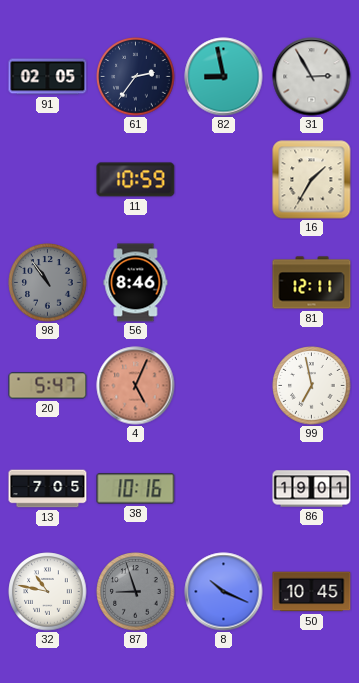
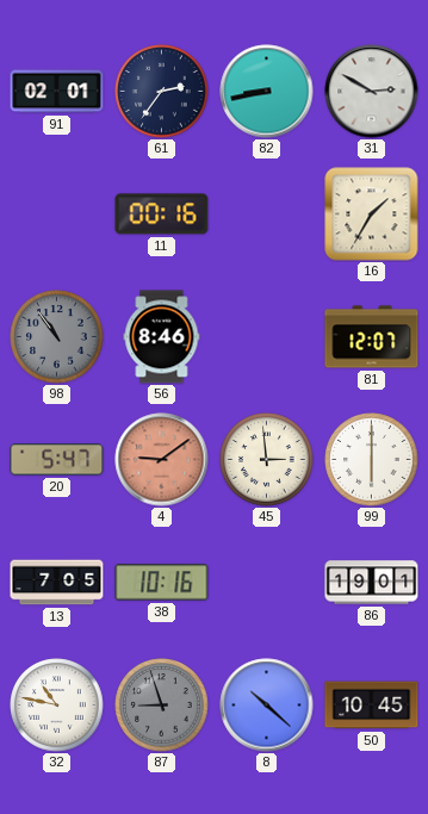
91: 02:05 -> 02:01 (57, 92)
82: 8:58 -> 8:43 (267, 92)
31: 2:55 -> 2:50 (372, 92)
11: 10:59 -> 00:16 (162, 215)
81: 12:11 -> 12:07 (372, 337)
4: 5:04 -> 9:09 (162, 460)
45: none -> 2:59 (267, 460)
99: 6:58 -> 6:00 (372, 460)
8: 10:19 -> 10:22 (267, 706)
